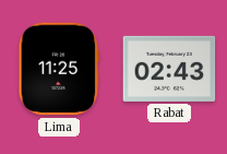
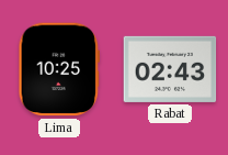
Lima: 11:25 -> 10:25 (58, 69)
